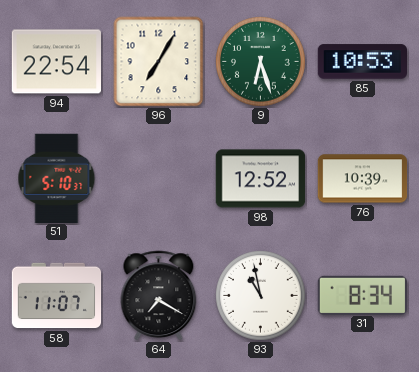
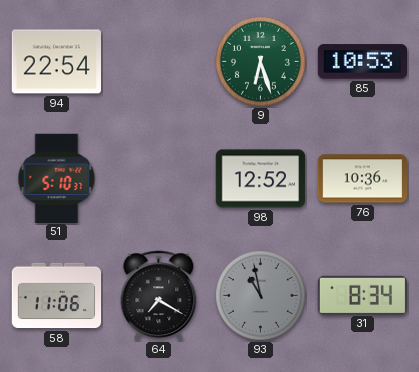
96: 7:05 -> none (159, 62)
76: 10:39 -> 10:36 (363, 179)
58: 11:07 -> 11:06 (57, 296)
93 dial: white -> grey (261, 296)
